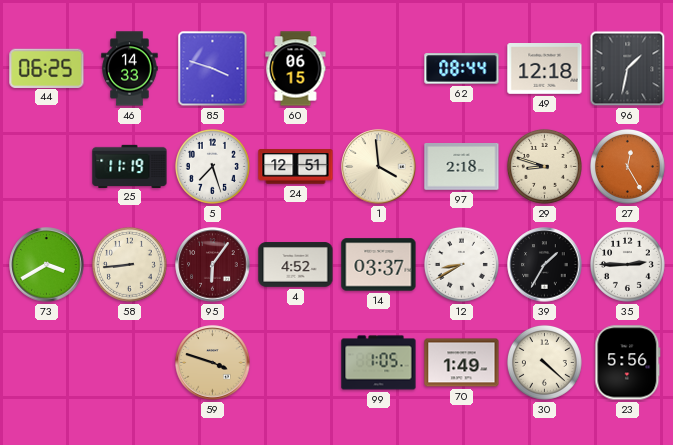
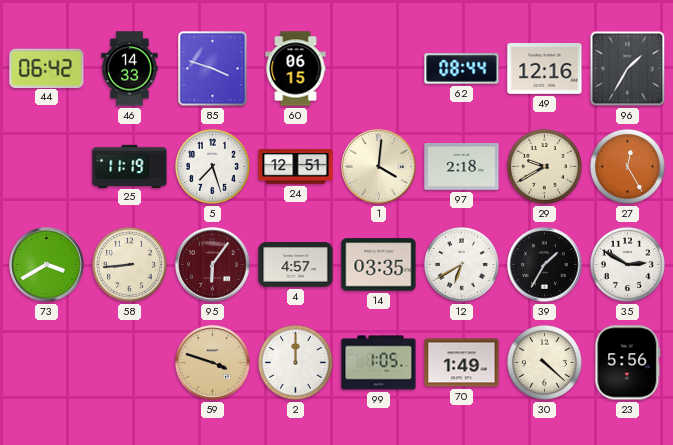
44: 06:25 -> 06:42 (47, 68)
49: 12:18 -> 12:16 (545, 69)
96: 1:32 -> 1:35 (628, 69)
1: 3:59 -> 4:01 (379, 167)
29: 8:48 -> 9:40 (544, 166)
4: 4:52 -> 4:57 (296, 265)
14: 03:37 -> 03:35 (379, 265)
12: 8:40 -> 6:40 (461, 264)
35: 2:45 -> 2:50 (627, 264)
2: none -> 12:00 (295, 362)
